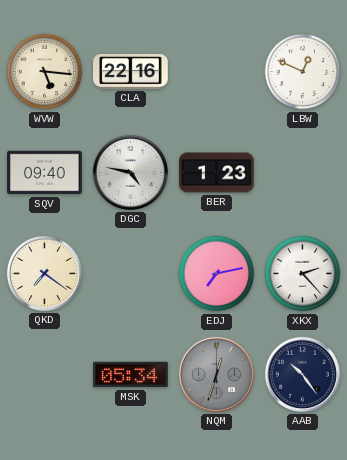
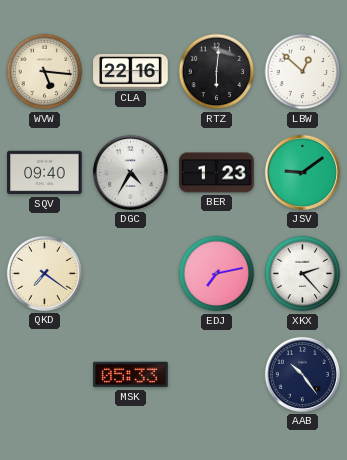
RTZ: none -> 6:01 (217, 72)
LBW: 12:49 -> 12:52 (303, 72)
DGC: 4:47 -> 4:35 (130, 172)
JSV: none -> 9:09 (302, 172)
MSK: 05:34 -> 05:33 (131, 375)
NQM: 12:33 -> none (216, 374)
